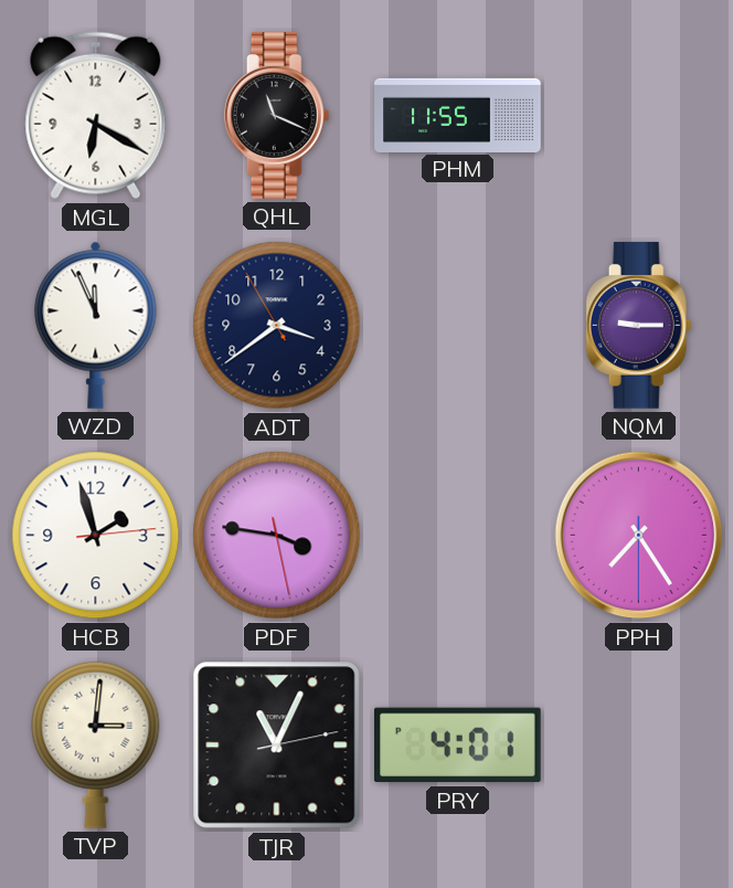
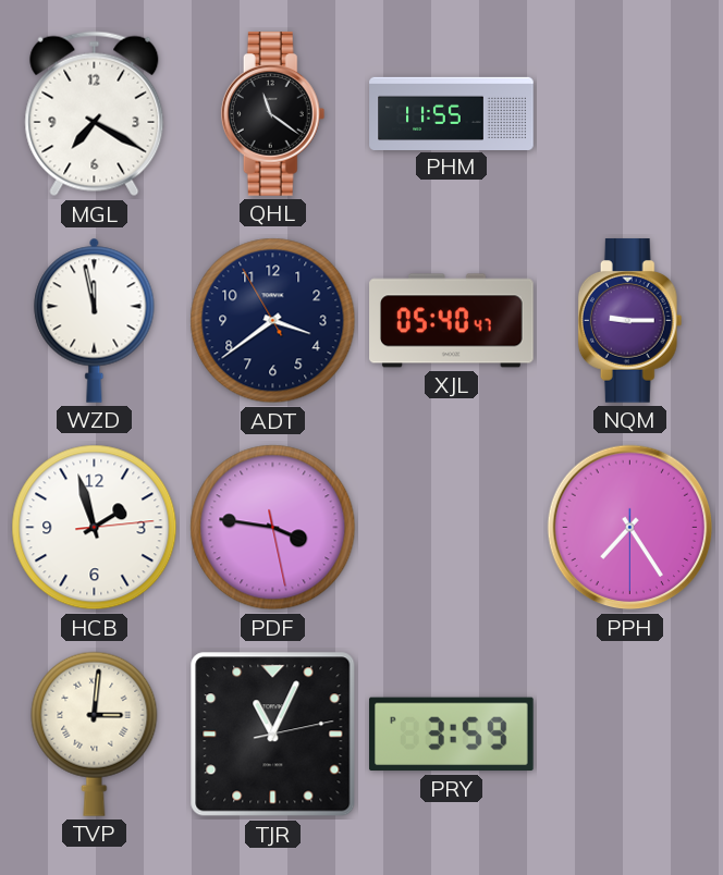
MGL: 6:20 -> 7:20 (95, 114)
QHL: 11:19 -> 11:21 (273, 114)
WZD: 11:56 -> 11:58 (95, 320)
XJL: none -> 05:40 (452, 321)
PRY: 4:01 -> 3:59 (452, 735)
